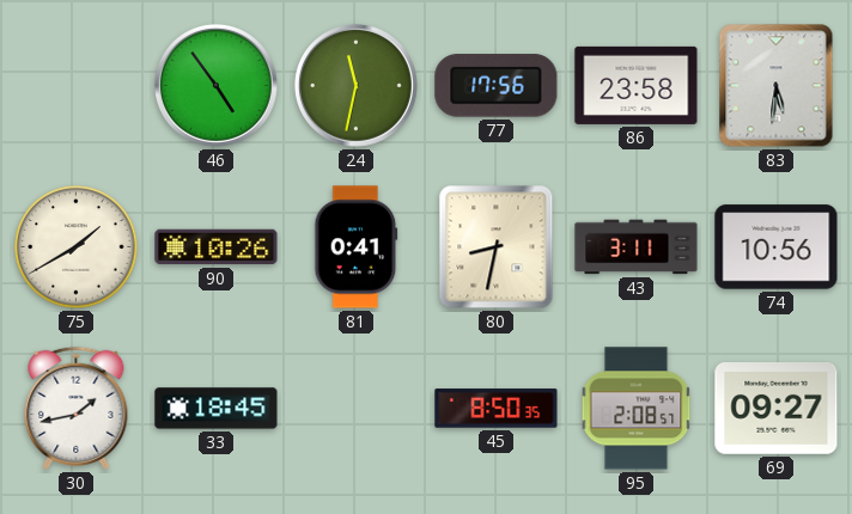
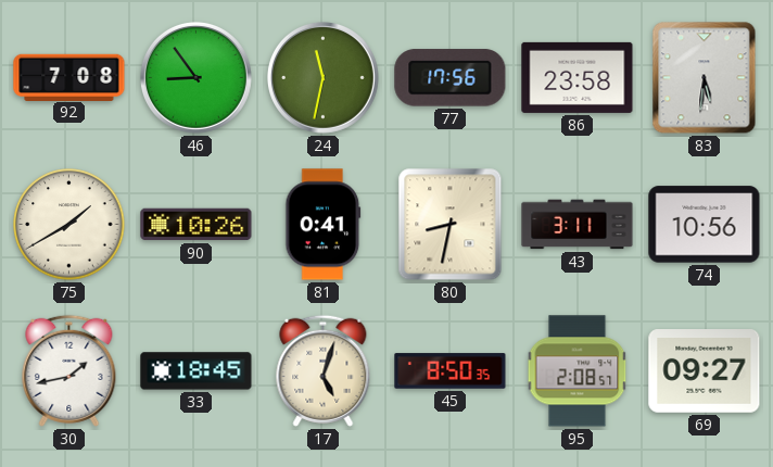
92: none -> 7:08 (69, 77)
46: 4:54 -> 8:54 (195, 77)
17: none -> 5:03 (324, 370)
